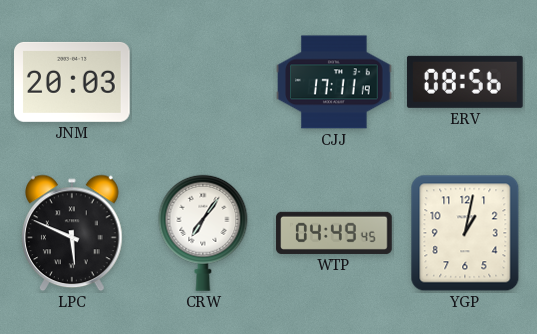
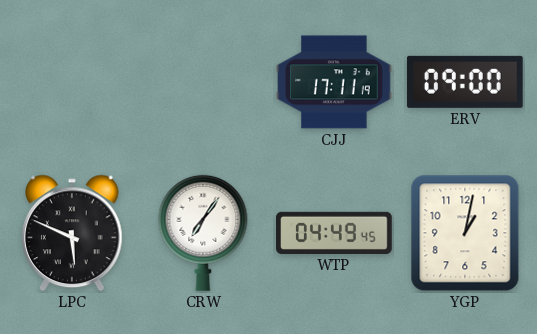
JNM: 20:03 -> none (73, 82)
ERV: 08:56 -> 09:00 (465, 82)
